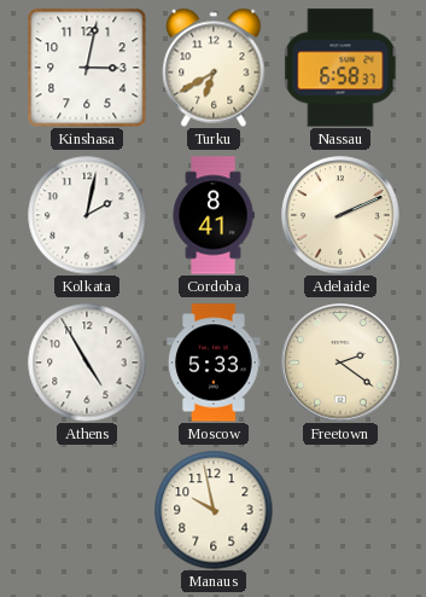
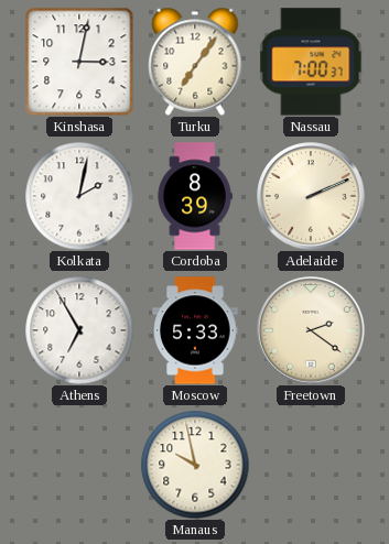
Turku: 6:40 -> 7:06 (195, 62)
Nassau: 6:58 -> 7:00 (311, 62)
Cordoba: 8:41 -> 8:39 (195, 196)
Athens: 4:55 -> 6:55 (79, 330)
